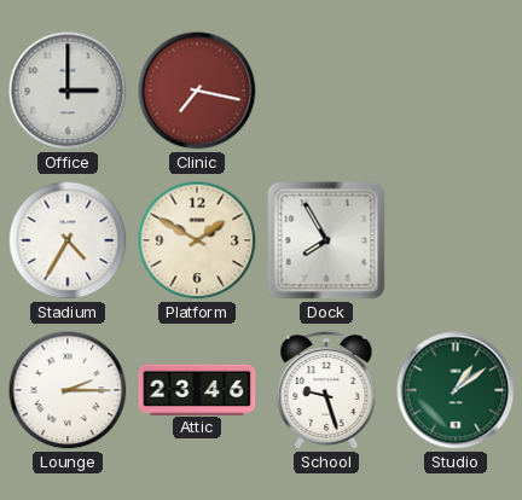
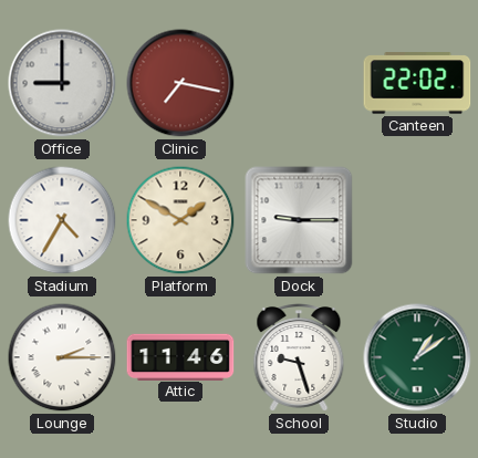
Office: 3:00 -> 9:00 (62, 83)
Canteen: none -> 22:02 (417, 83)
Dock: 7:55 -> 9:15 (299, 220)
Attic: 23:46 -> 11:46 (180, 356)
